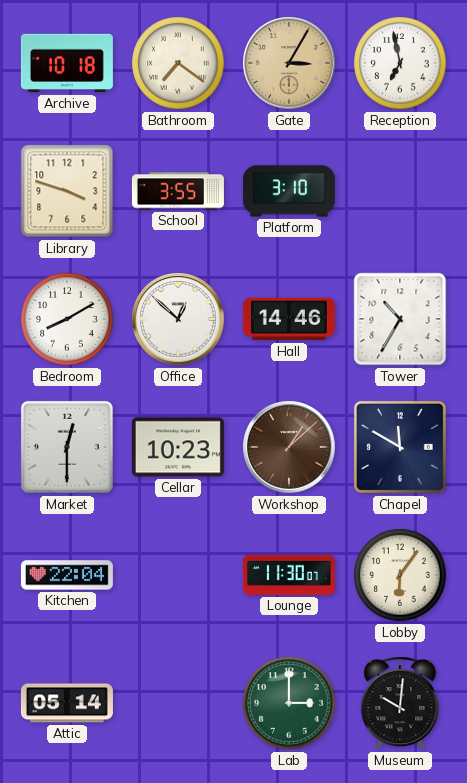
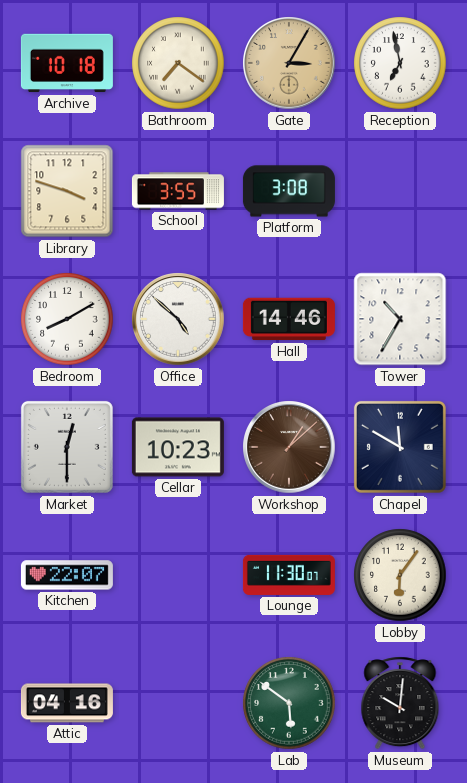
Platform: 3:10 -> 3:08 (289, 191)
Office: 12:52 -> 4:52 (178, 319)
Kitchen: 22:04 -> 22:07 (67, 575)
Attic: 05:14 -> 04:16 (67, 703)
Lab: 3:00 -> 5:51 (289, 703)
